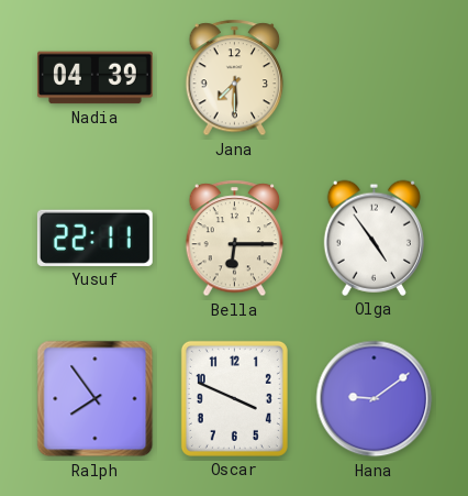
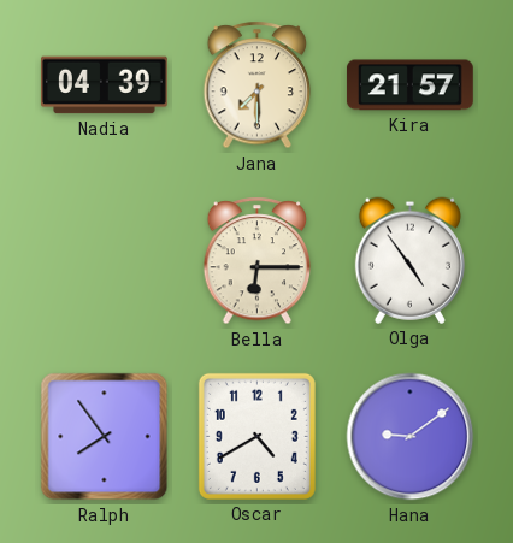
Kira: none -> 21:57 (409, 85)
Yusuf: 22:11 -> none (94, 238)
Oscar: 3:49 -> 4:40 (256, 436)
